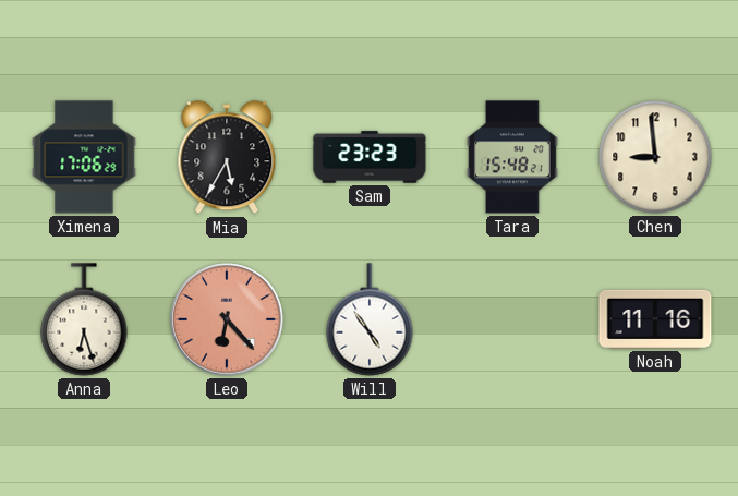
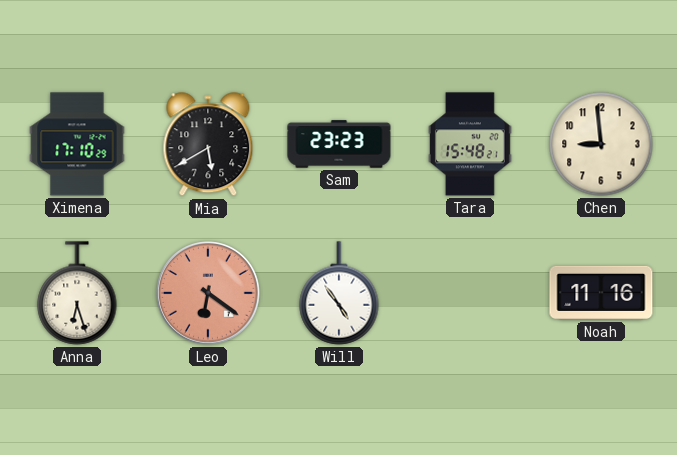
Ximena: 17:06 -> 17:10 (77, 144)
Mia: 5:35 -> 5:40 (208, 145)
Leo: 6:23 -> 6:21 (209, 294)
